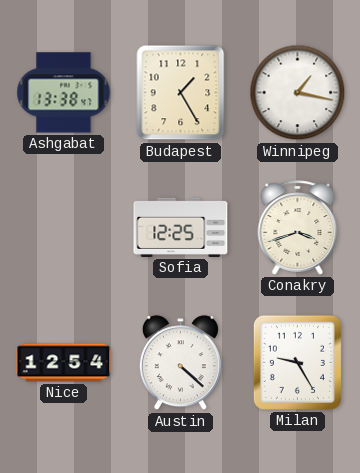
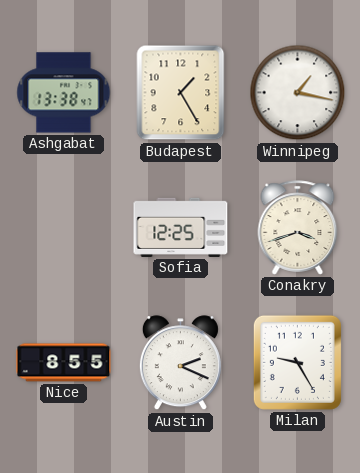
Nice: 12:54 -> 8:55 (64, 363)
Austin: 4:22 -> 2:19 (180, 363)
